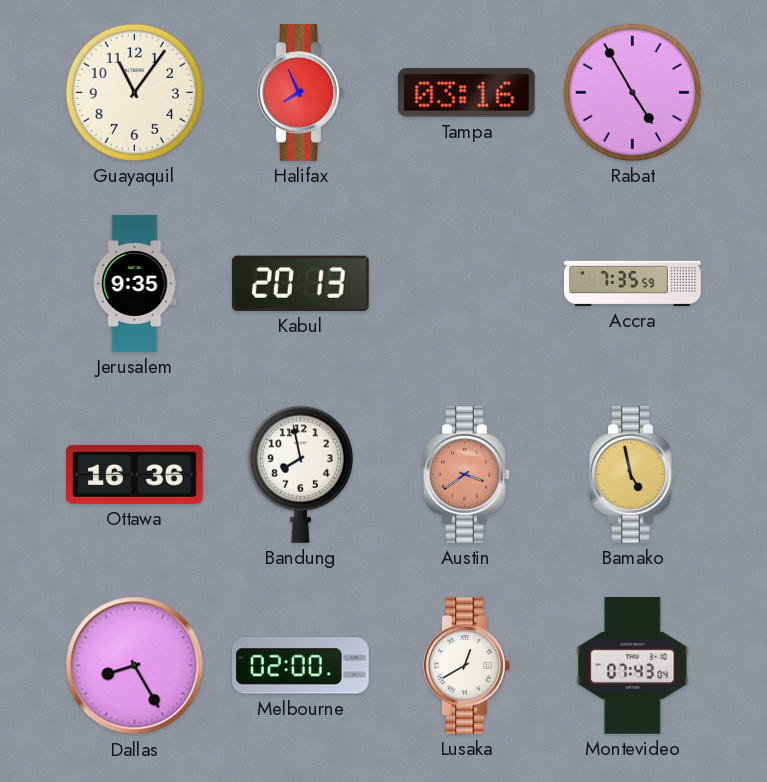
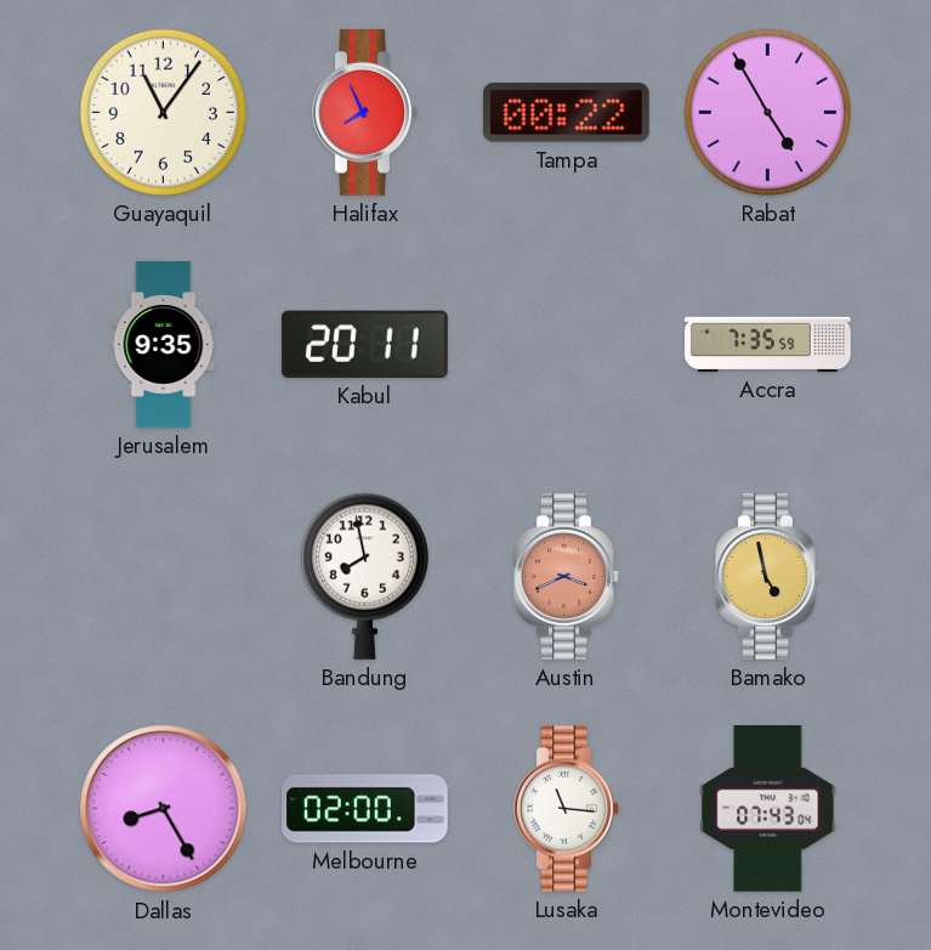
Tampa: 03:16 -> 00:22 (566, 113)
Kabul: 20:13 -> 20:11 (364, 344)
Ottawa: 16:36 -> none (135, 474)
Austin: 3:39 -> 3:41 (567, 577)
Lusaka: 12:40 -> 11:16 (567, 809)
